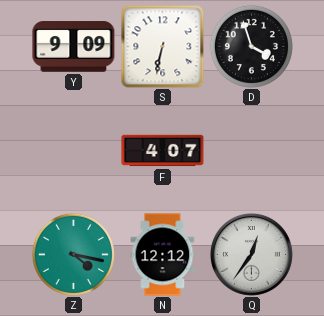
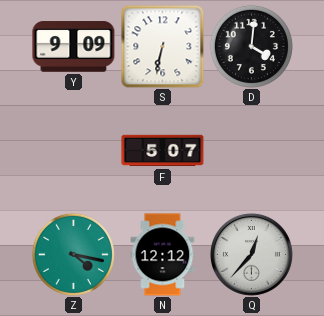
D: 3:57 -> 4:01 (251, 46)
F: 4:07 -> 5:07 (163, 151)
Q: 12:36 -> 12:37 (251, 254)
